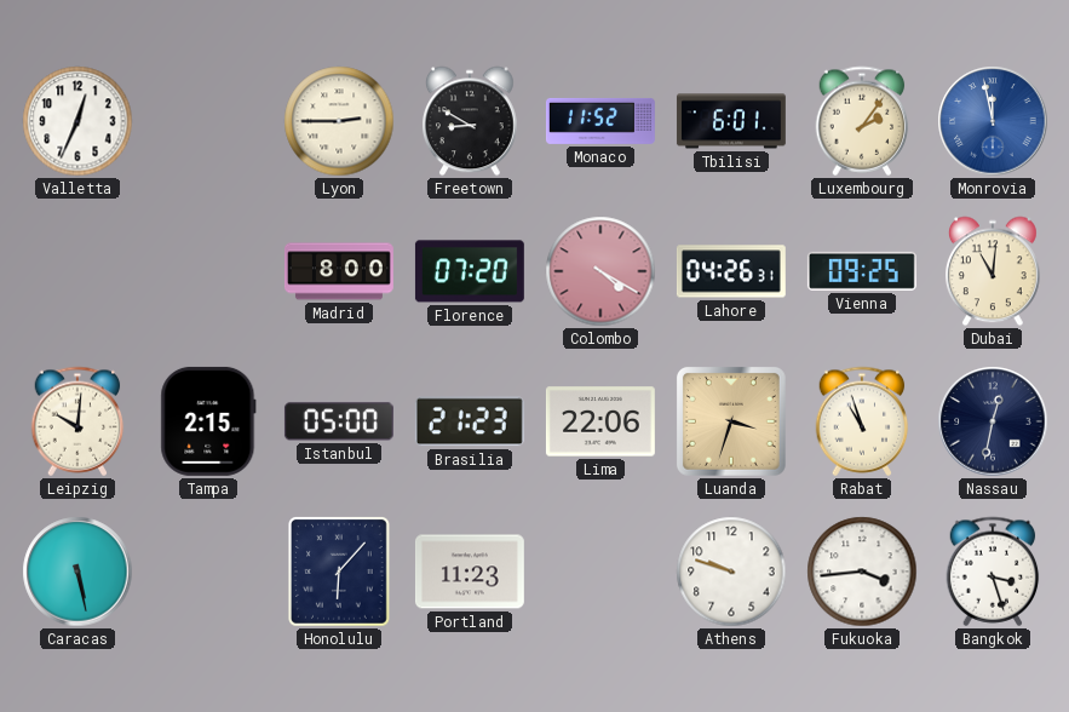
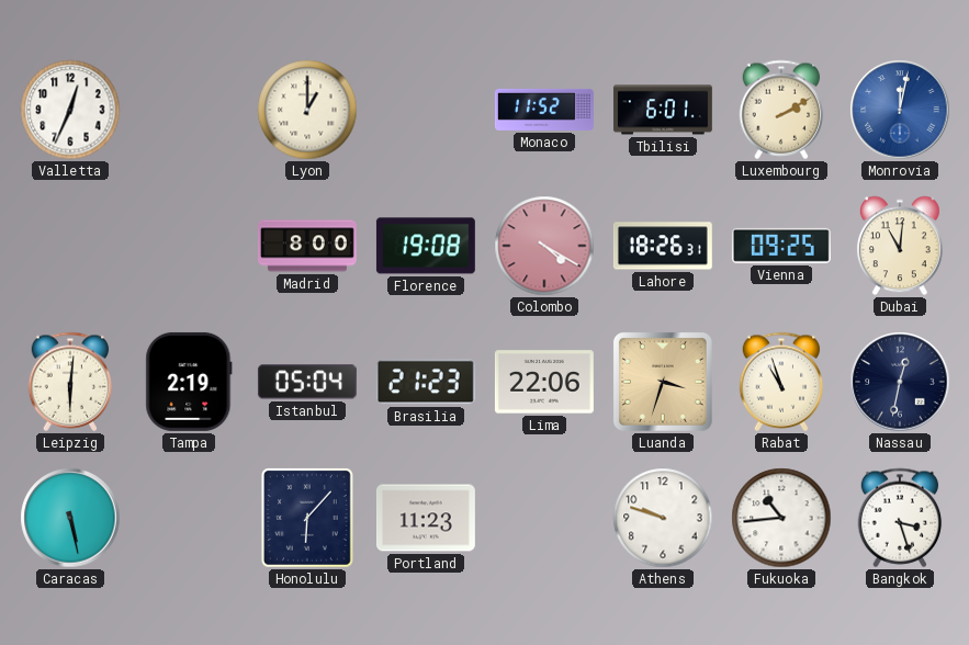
Lyon: 2:45 -> 1:00 (307, 110)
Freetown: 8:50 -> none (470, 121)
Luxembourg: 2:06 -> 2:10 (781, 110)
Monrovia: 11:58 -> 12:02 (900, 110)
Florence: 07:20 -> 19:08 (426, 246)
Lahore: 04:26 -> 18:26 (663, 246)
Leipzig: 10:01 -> 6:01 (70, 382)
Tampa: 2:15 -> 2:19 (189, 382)
Istanbul: 05:00 -> 05:04 (307, 382)
Fukuoka: 3:44 -> 10:44 (781, 518)
